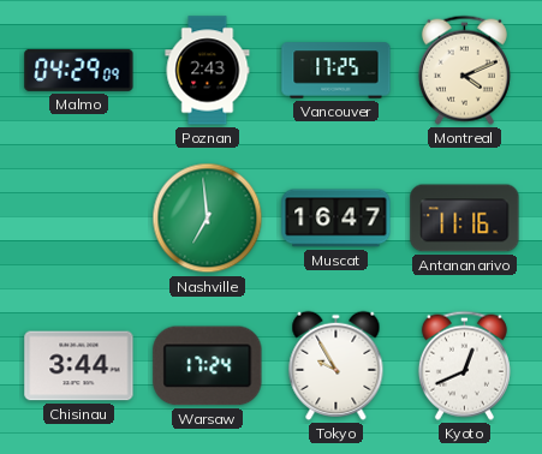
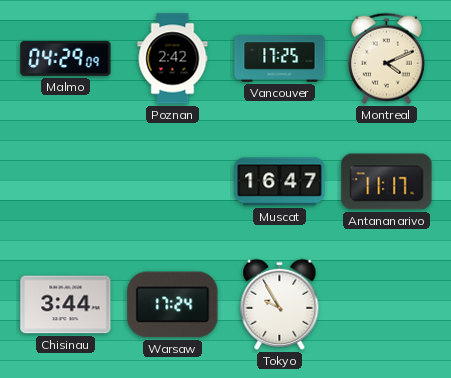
Poznan: 2:43 -> 2:42 (173, 59)
Nashville: 6:59 -> none (208, 219)
Antananarivo: 11:16 -> 11:17 (387, 182)
Kyoto: 12:41 -> none (464, 365)
